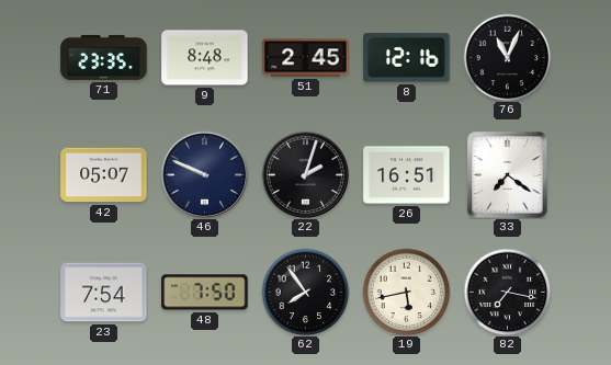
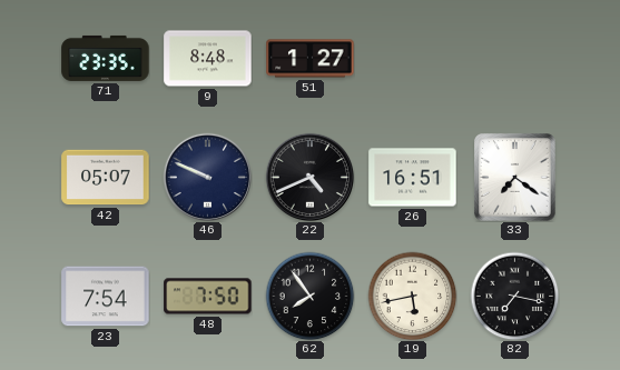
51: 2:45 -> 1:27 (311, 59)
8: 12:16 -> none (407, 58)
76: 11:04 -> none (507, 57)
22: 2:03 -> 4:41 (309, 177)
